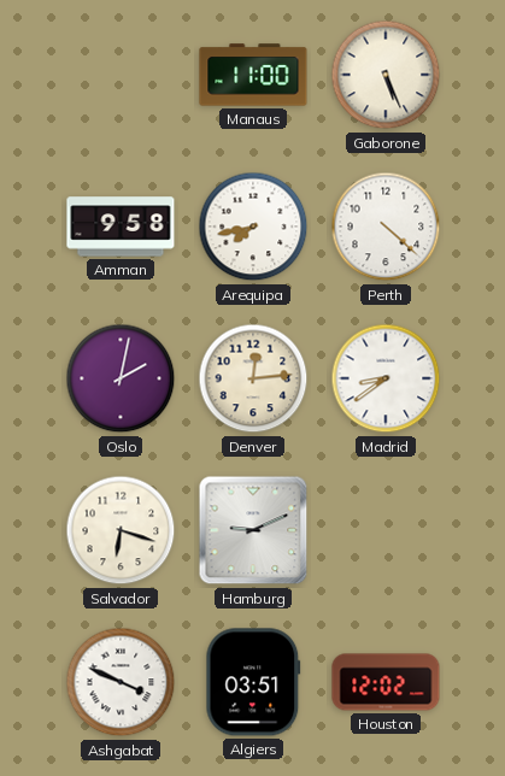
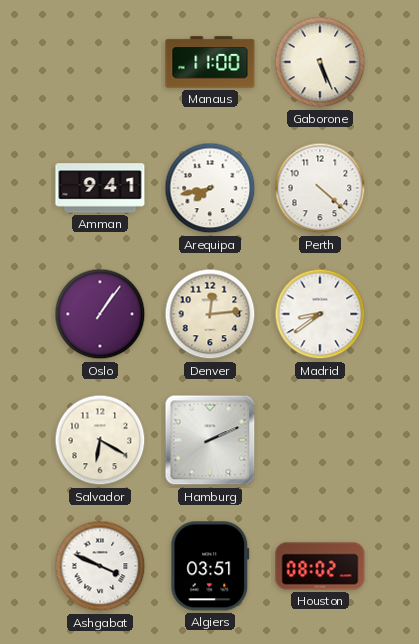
Amman: 9:58 -> 9:41 (100, 188)
Oslo: 2:02 -> 1:06 (100, 314)
Salvador: 6:18 -> 6:20 (100, 440)
Hamburg: 9:11 -> 2:11 (210, 440)
Houston: 12:02 -> 08:02 (320, 566)
